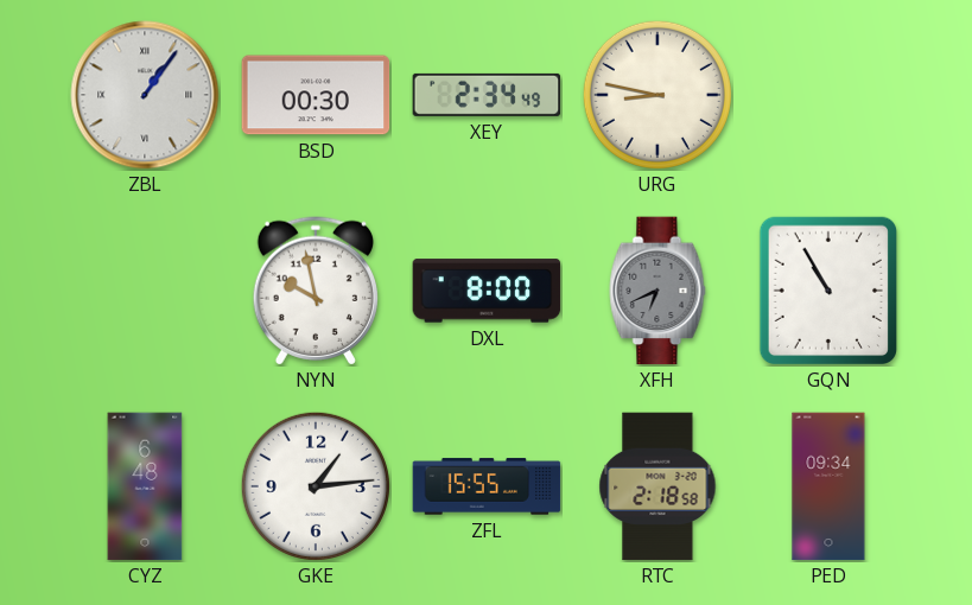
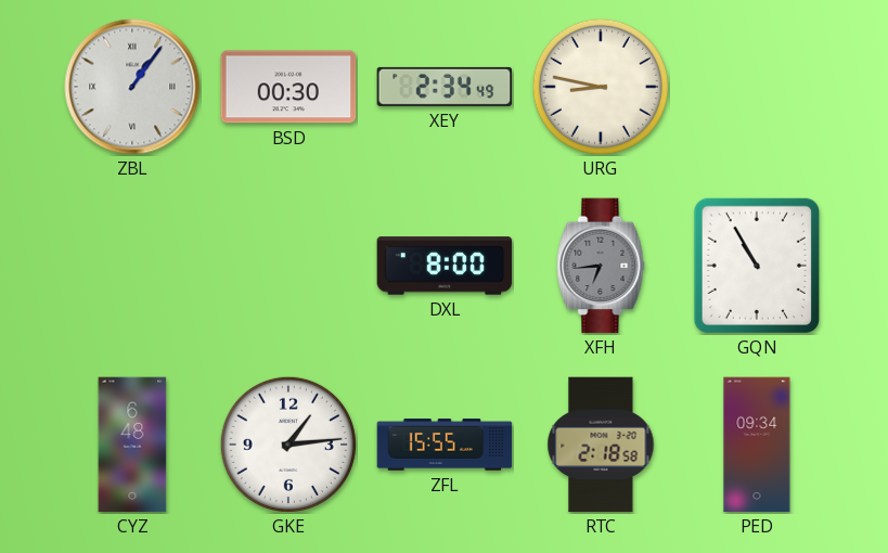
NYN: 9:58 -> none (315, 291)
XFH: 6:41 -> 6:44 (601, 266)
